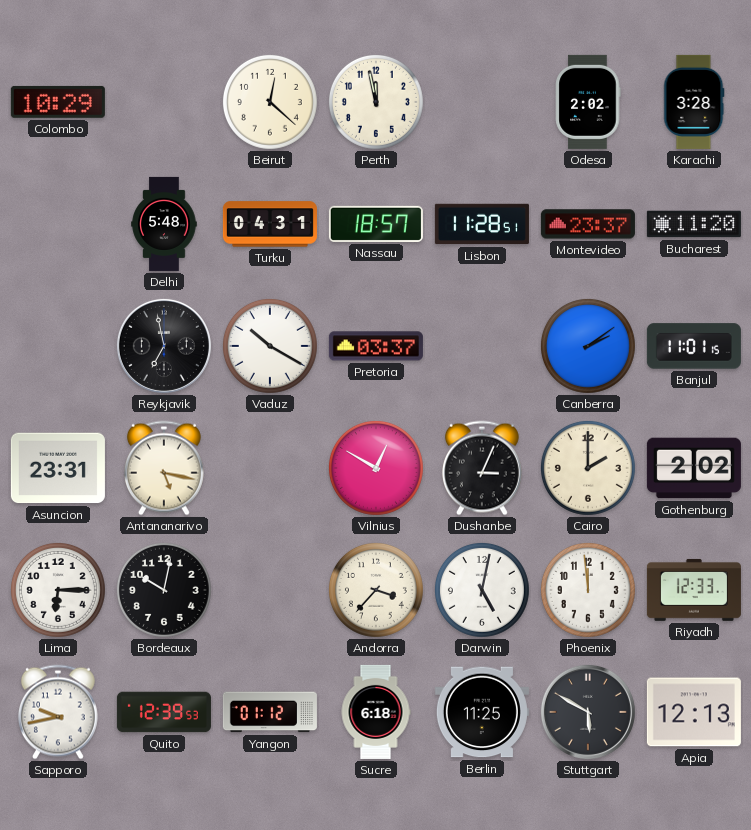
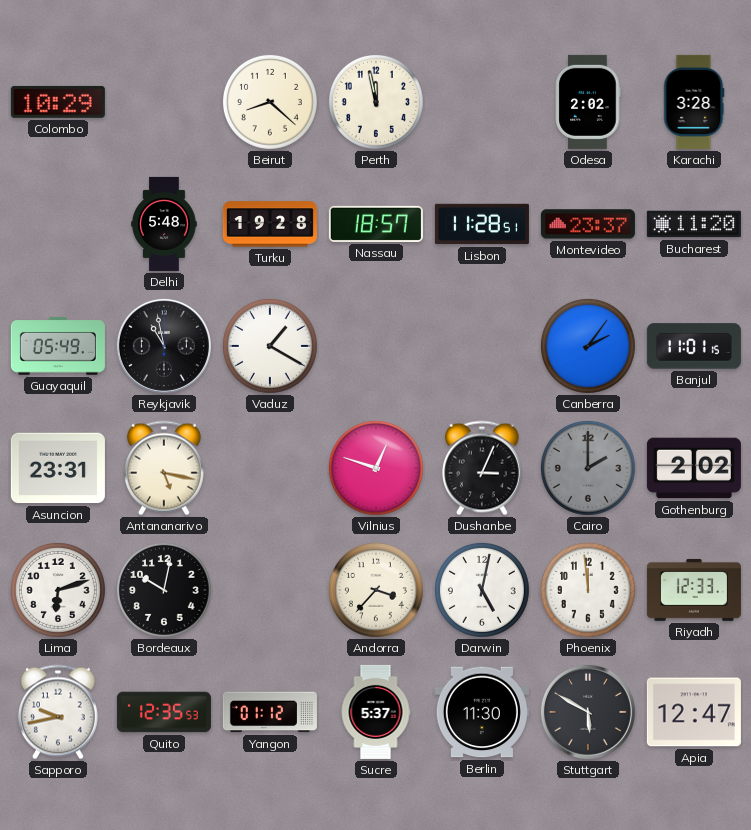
Beirut: 12:22 -> 8:22 (270, 102)
Turku: 04:31 -> 19:28 (270, 224)
Guayaquil: none -> 05:49 (58, 346)
Reykjavik: 6:58 -> 10:58 (164, 346)
Vaduz: 10:20 -> 1:20 (270, 346)
Pretoria: 03:37 -> none (376, 346)
Canberra: 2:09 -> 2:06 (588, 346)
Vilnius: 12:50 -> 12:48 (376, 468)
Cairo dial: cream -> grey (588, 468)
Lima: 6:15 -> 6:12 (58, 590)
Quito: 12:39 -> 12:35 (164, 712)
Sucre: 6:18 -> 5:37 (376, 712)
Berlin: 11:25 -> 11:30 (482, 712)
Apia: 12:13 -> 12:47 (694, 712)
